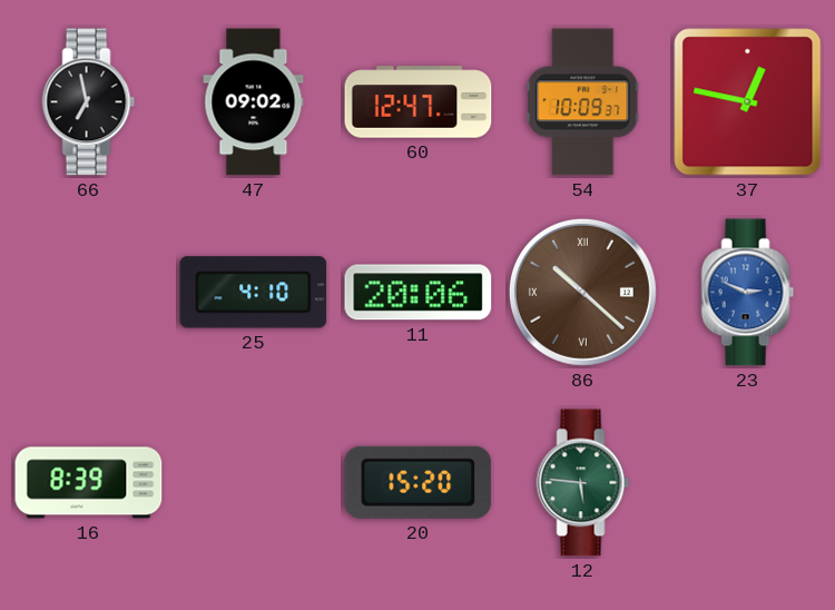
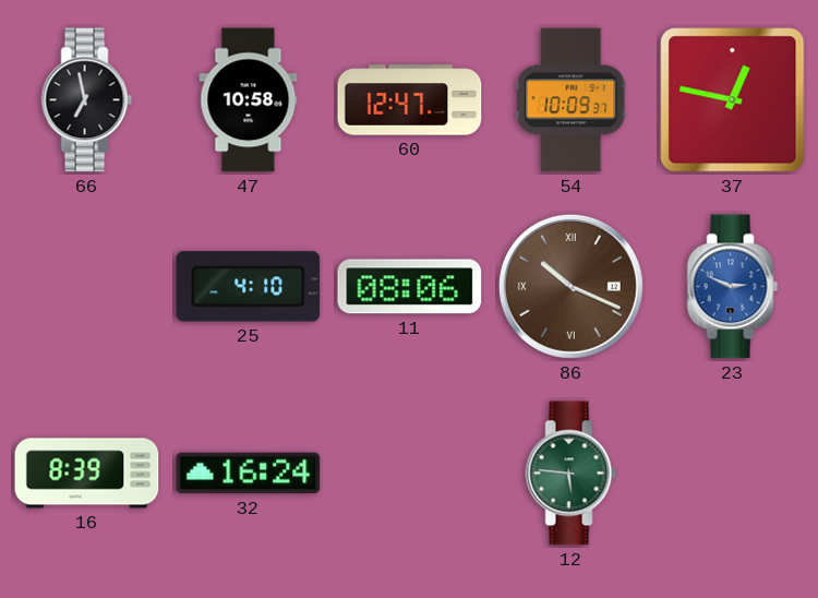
47: 09:02 -> 10:58 (249, 100)
11: 20:06 -> 08:06 (410, 287)
86: 10:22 -> 10:19 (570, 286)
32: none -> 16:24 (249, 474)
20: 15:20 -> none (419, 482)
